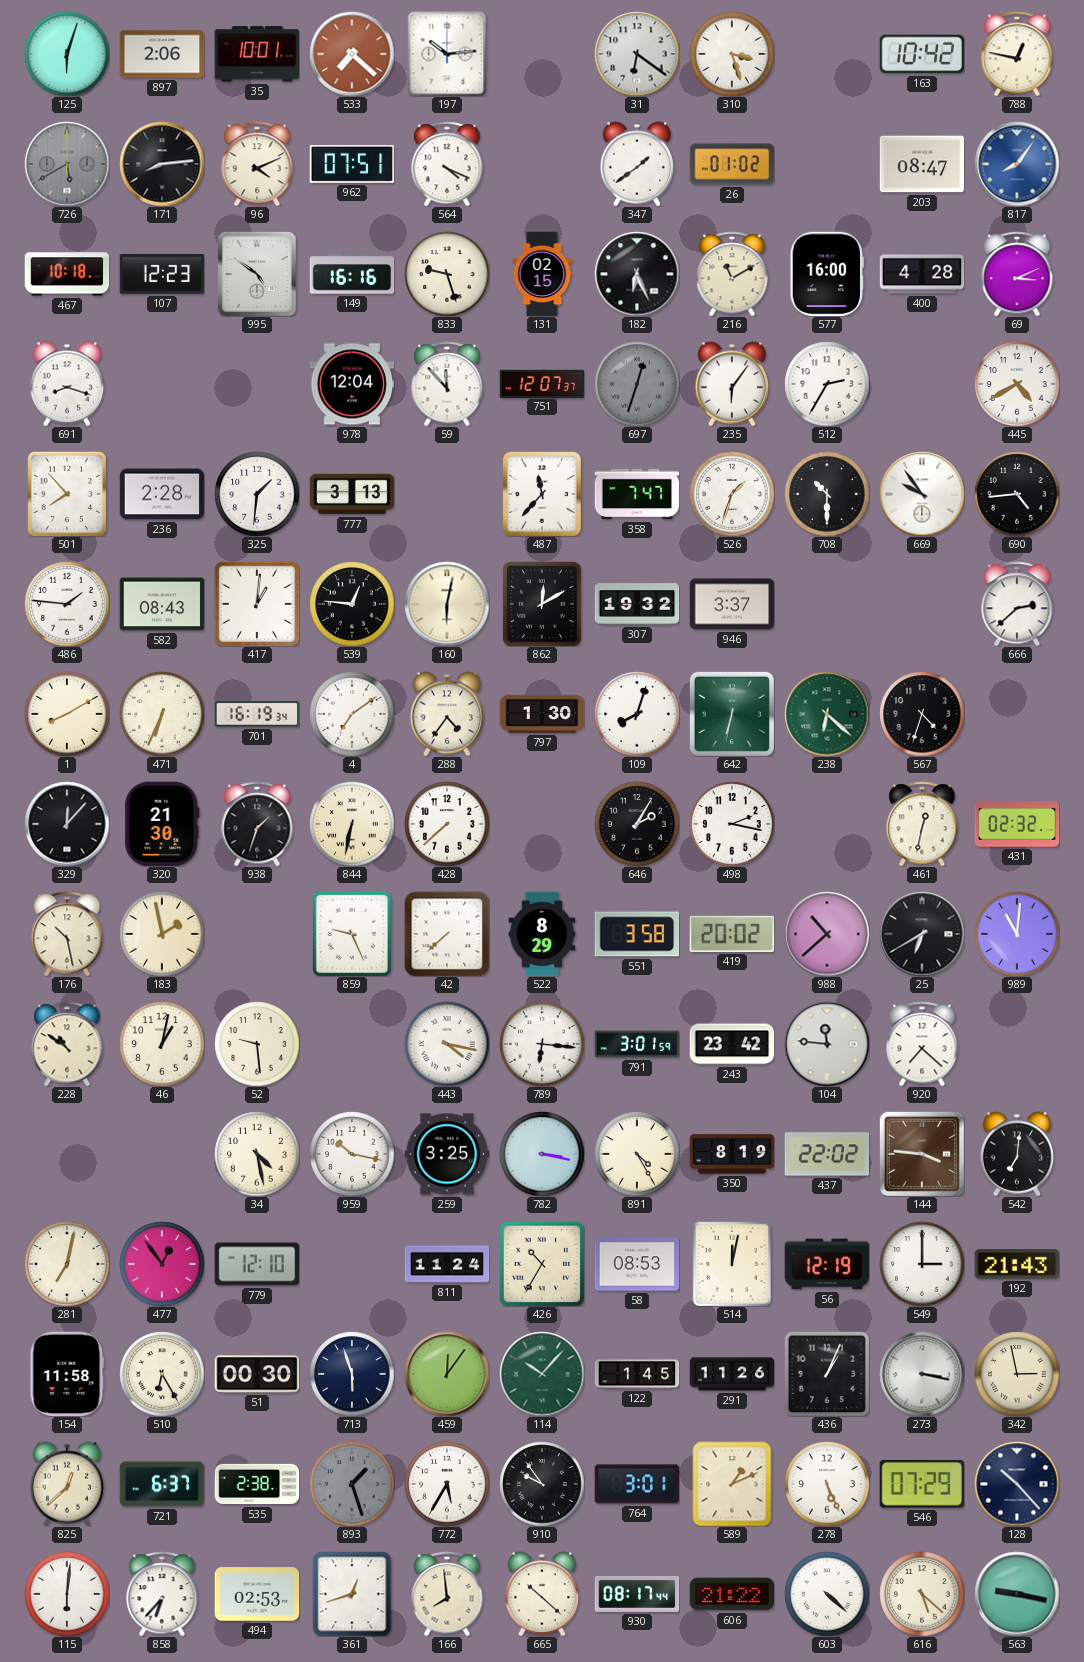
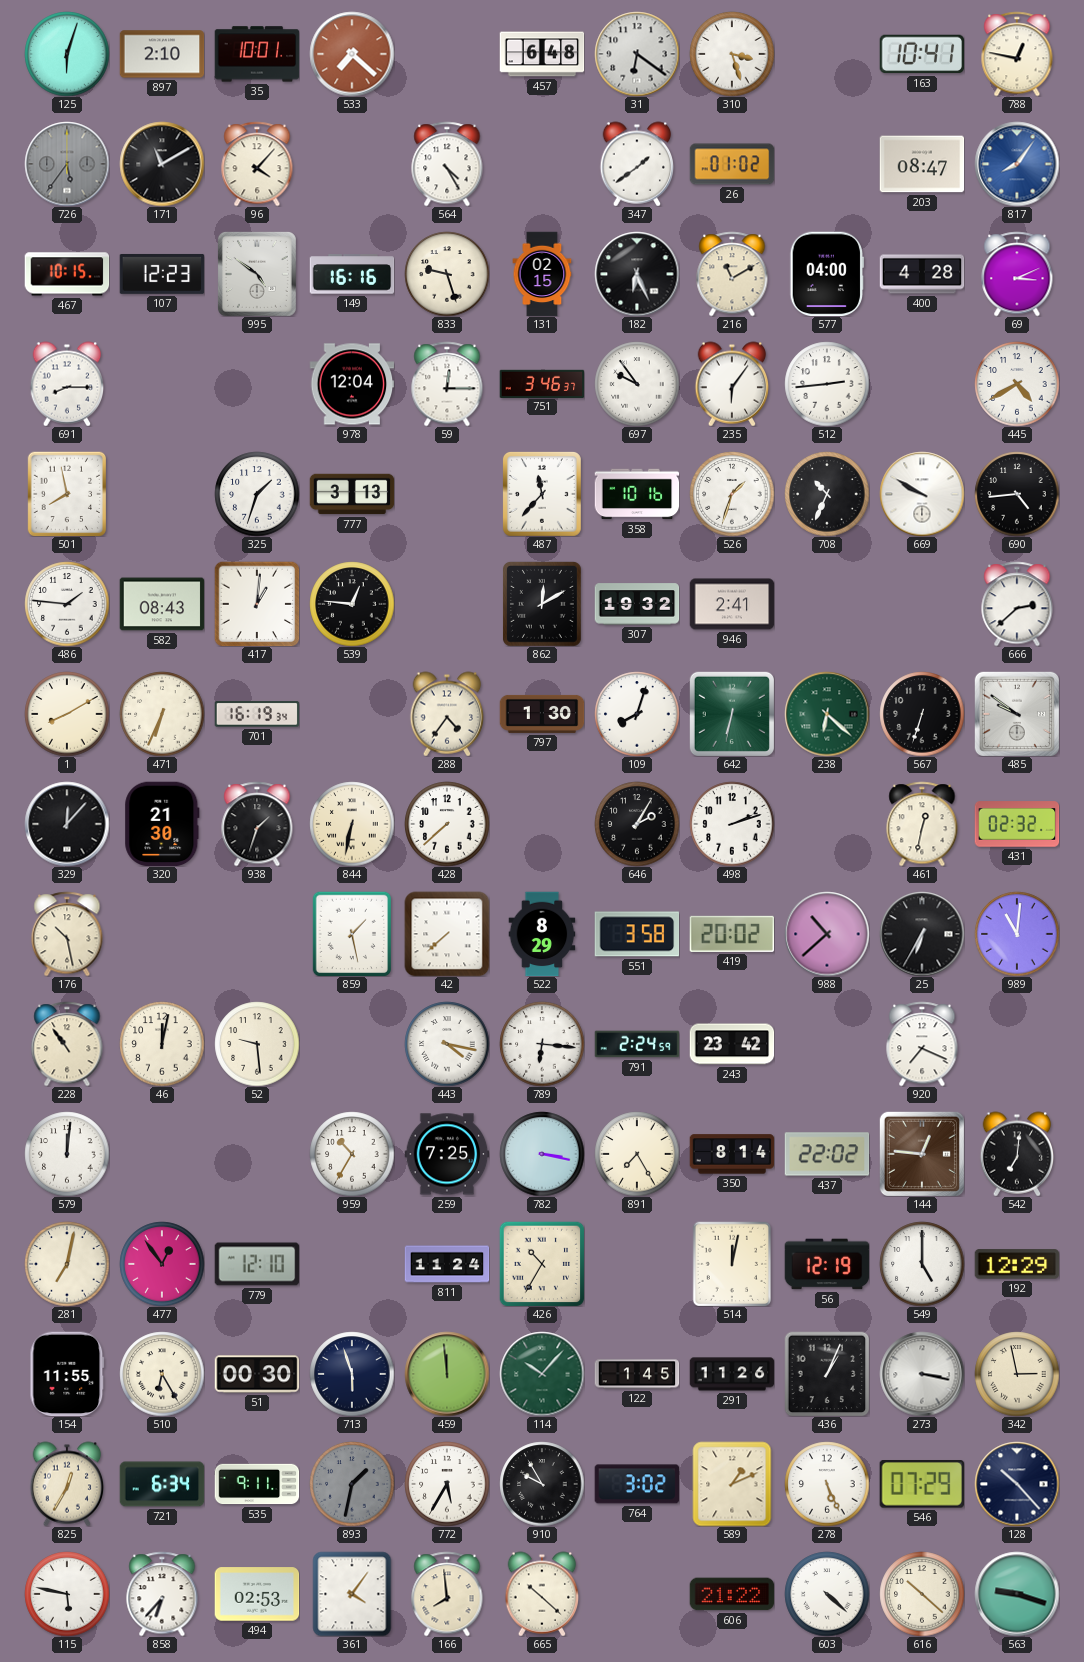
897: 2:06 -> 2:10 (162, 54)
197: 10:14 -> none (447, 54)
457: none -> 6:48 (542, 54)
163: 10:42 -> 10:41 (922, 54)
726: 5:40 -> 5:36 (67, 164)
171: 8:14 -> 11:10 (162, 164)
96: 4:11 -> 4:07 (257, 164)
962: 07:51 -> none (352, 164)
564: 4:19 -> 4:25 (447, 164)
467: 10:18 -> 10:15 (67, 274)
577: 16:00 -> 04:00 (826, 274)
691: 8:18 -> 8:15 (67, 384)
59: 11:53 -> 12:15 (447, 384)
751: 12:07 -> 3:46 (542, 383)
697: 12:33 -> 9:54 (637, 384)
697 dial: grey -> white (637, 384)
512: 2:35 -> 2:44 (827, 384)
501: 7:53 -> 7:58 (66, 494)
236: 2:28 -> none (162, 494)
325: 1:31 -> 1:33 (257, 494)
358: 7:47 -> 10:16 (637, 494)
708: 10:30 -> 10:34 (827, 494)
669: 9:54 -> 9:50 (922, 494)
160: 6:02 -> none (447, 604)
946: 3:37 -> 2:41 (732, 604)
4: 7:09 -> none (352, 714)
567: 4:33 -> 6:33 (922, 714)
485: none -> 9:51 (1017, 714)
498: 2:17 -> 2:12 (732, 824)
183: 1:58 -> none (162, 934)
859: 9:26 -> 1:28 (351, 934)
25: 6:40 -> 6:35 (922, 934)
228: 10:51 -> 10:54 (67, 1044)
46: 1:02 -> 12:02 (162, 1044)
791: 3:01 -> 2:24 (637, 1044)
104: 11:46 -> none (827, 1044)
920: 7:22 -> 7:19 (922, 1044)
579: none -> 12:01 (67, 1154)
34: 4:28 -> none (257, 1154)
959: 10:17 -> 10:35 (352, 1154)
259: 3:25 -> 7:25 (447, 1154)
891: 4:25 -> 7:25 (637, 1154)
350: 8:19 -> 8:14 (732, 1154)
144: 3:46 -> 12:46 (922, 1154)
58: 08:53 -> none (637, 1264)
549: 3:00 -> 5:00 (922, 1264)
192: 21:43 -> 12:29 (1017, 1264)
154: 11:58 -> 11:55 (67, 1374)
459: 12:06 -> 11:59 (447, 1374)
825: 12:38 -> 12:35 (67, 1484)
721: 6:37 -> 6:34 (162, 1484)
535: 2:38 -> 9:11 (257, 1484)
893: 1:27 -> 1:32 (352, 1484)
910: 9:54 -> 9:55 (542, 1484)
764: 3:01 -> 3:02 (637, 1484)
115: 6:01 -> 5:47 (67, 1594)
361: 12:42 -> 4:06 (352, 1594)
930: 08:17 -> none (637, 1594)
616: 5:22 -> 10:22 (922, 1594)
563: 9:17 -> 9:18 (1017, 1594)
